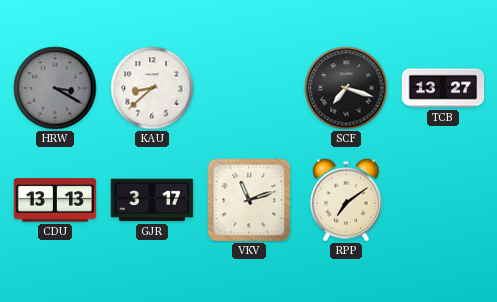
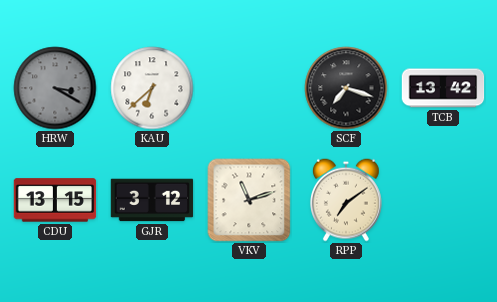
KAU: 8:38 -> 6:38 (152, 88)
TCB: 13:27 -> 13:42 (443, 88)
CDU: 13:13 -> 13:15 (55, 200)
GJR: 3:17 -> 3:12 (152, 200)
